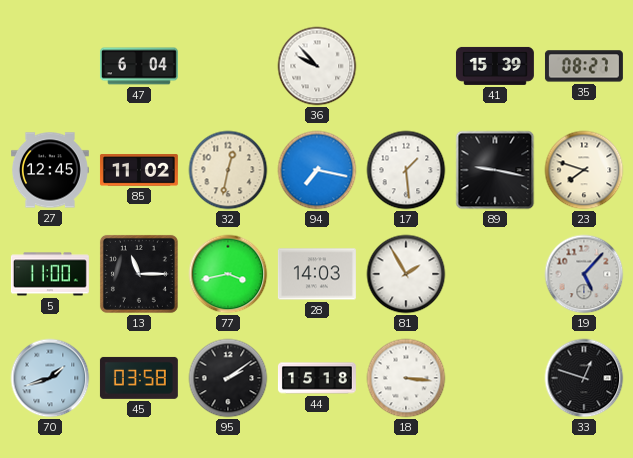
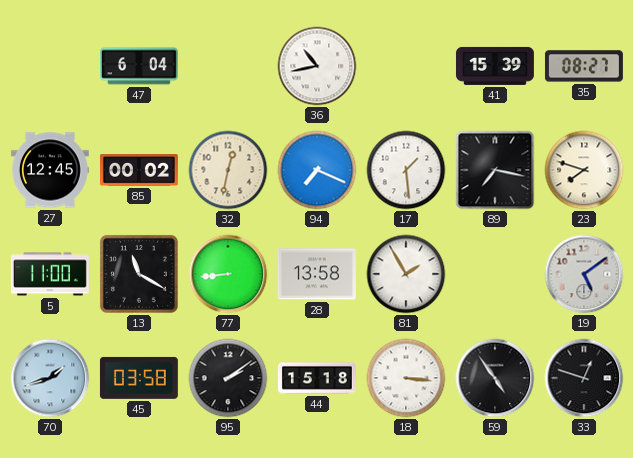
36: 9:53 -> 10:43 (317, 66)
85: 11:02 -> 00:02 (139, 170)
94: 7:17 -> 7:19 (317, 170)
89: 9:17 -> 7:17 (495, 170)
13: 11:15 -> 11:20 (139, 274)
77: 3:43 -> 8:44 (228, 274)
28: 14:03 -> 13:58 (317, 274)
19: 5:07 -> 5:09 (584, 274)
59: none -> 4:54 (495, 378)
